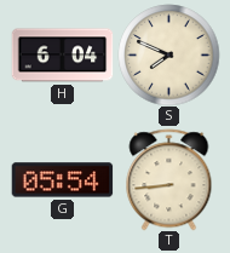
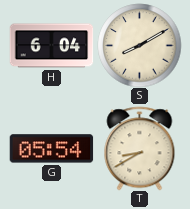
S: 7:49 -> 8:10 (139, 45)
T: 8:44 -> 8:40 (140, 148)
